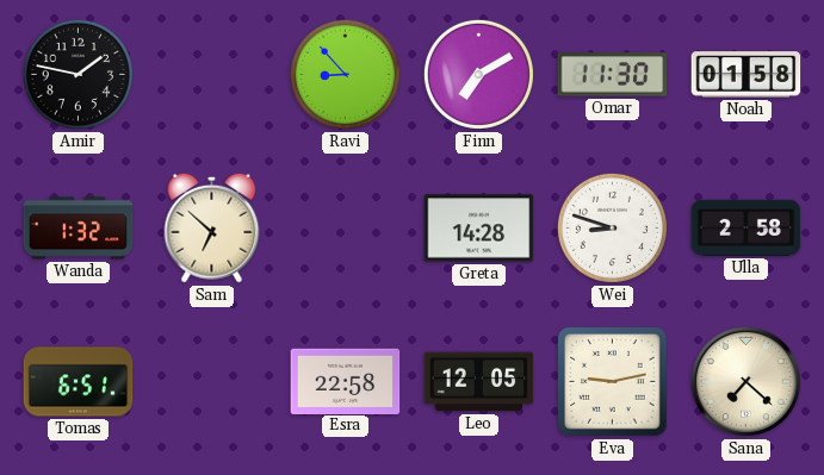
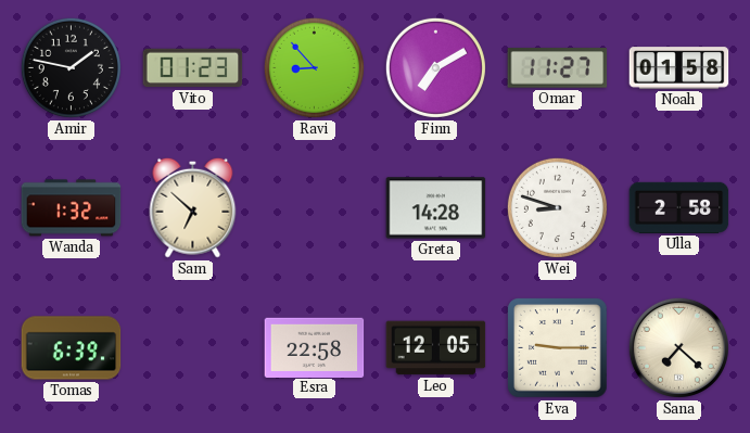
Vito: none -> 01:23 (193, 68)
Omar: 11:30 -> 11:27 (558, 68)
Tomas: 6:51 -> 6:39 (72, 348)
Eva: 9:13 -> 9:15 (558, 348)
